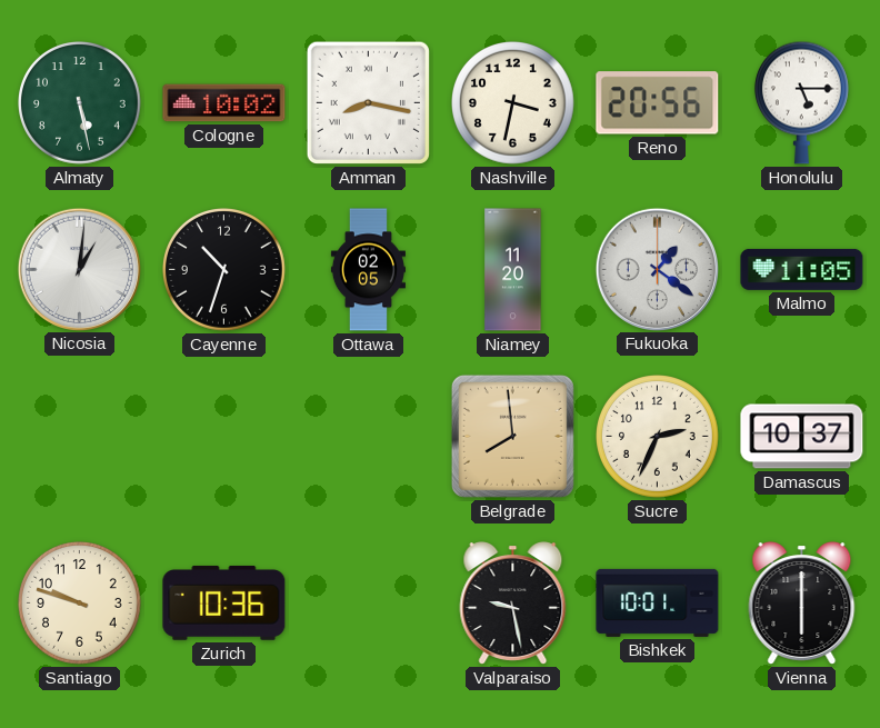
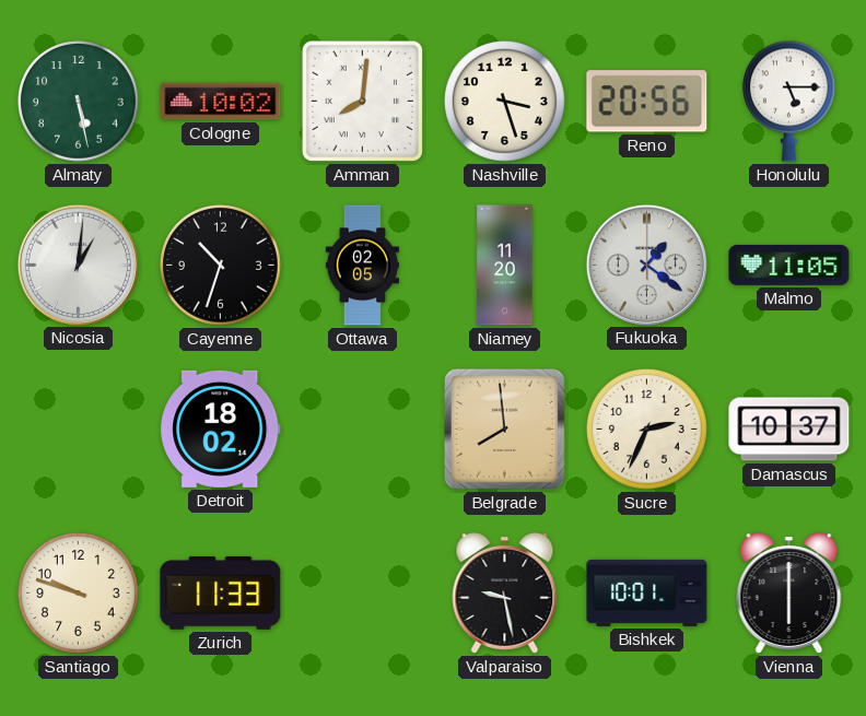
Amman: 8:17 -> 8:01 (362, 101)
Nashville: 3:32 -> 3:27 (505, 102)
Detroit: none -> 18:02 (221, 429)
Zurich: 10:36 -> 11:33 (221, 592)
